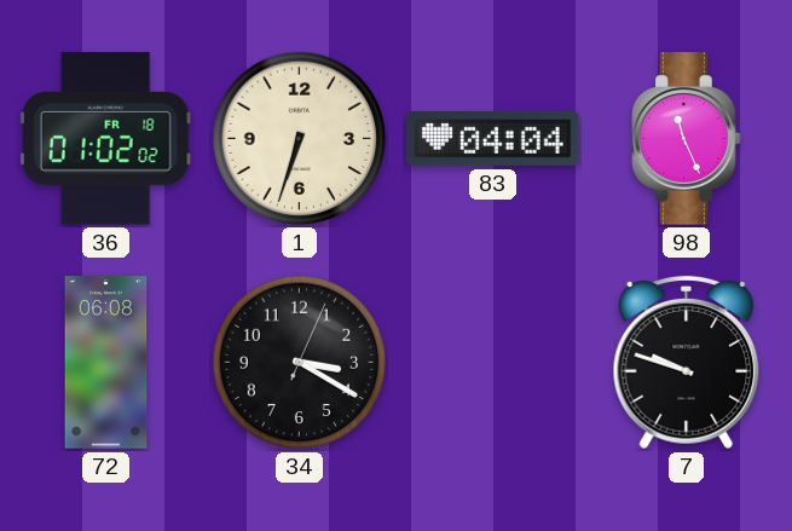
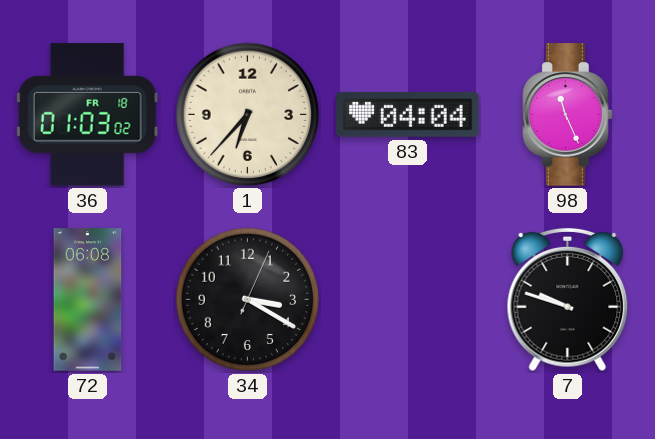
36: 01:02 -> 01:03 (87, 115)
1: 6:33 -> 6:37 (248, 115)
